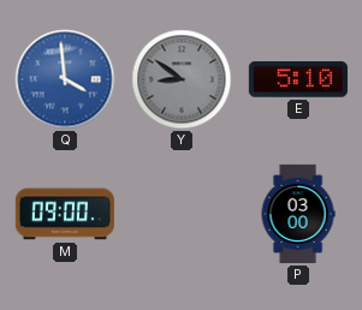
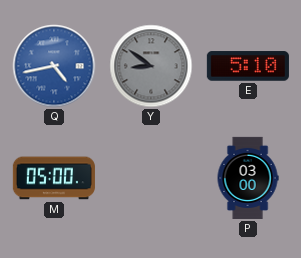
Q: 3:59 -> 4:43 (54, 66)
M: 09:00 -> 05:00 (54, 178)
